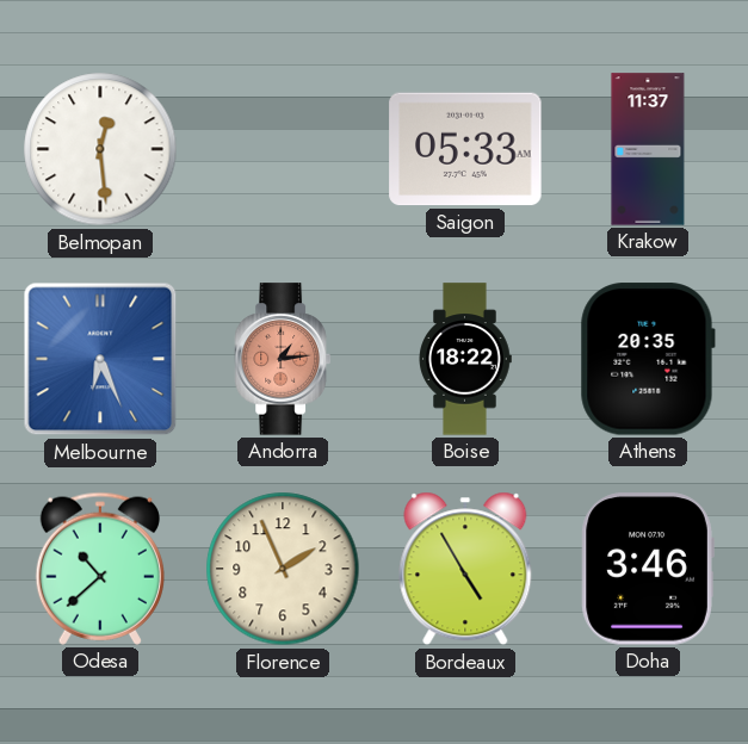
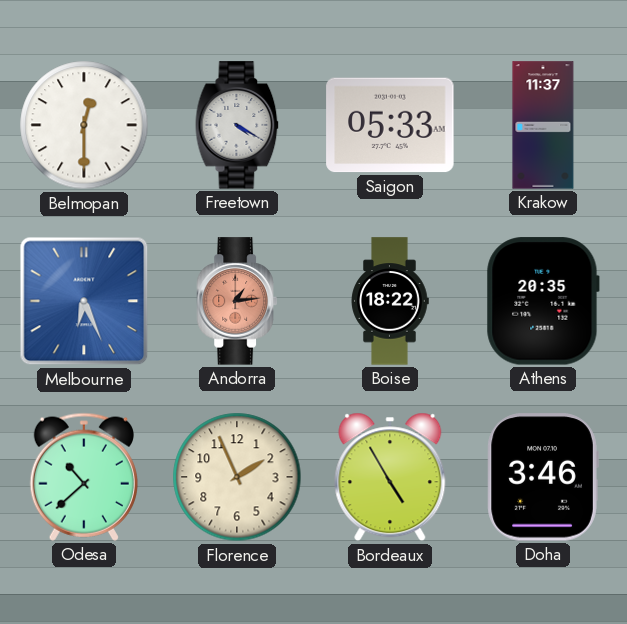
Belmopan: 12:29 -> 12:30 (84, 125)
Freetown: none -> 4:20 (237, 125)
